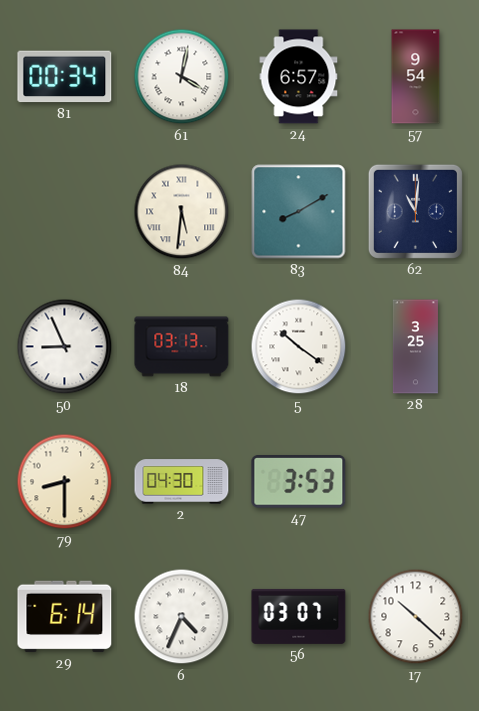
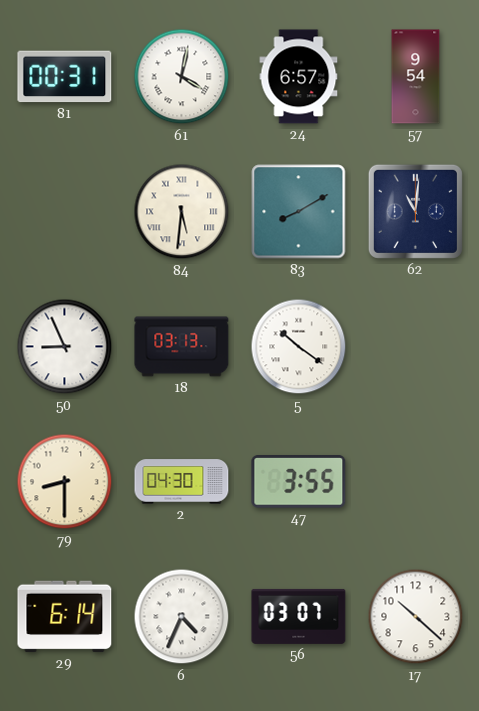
81: 00:34 -> 00:31 (65, 77)
28: 3:25 -> none (415, 347)
47: 3:53 -> 3:55 (299, 482)
